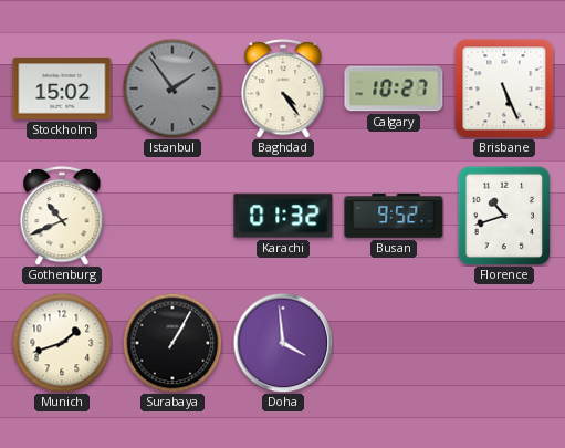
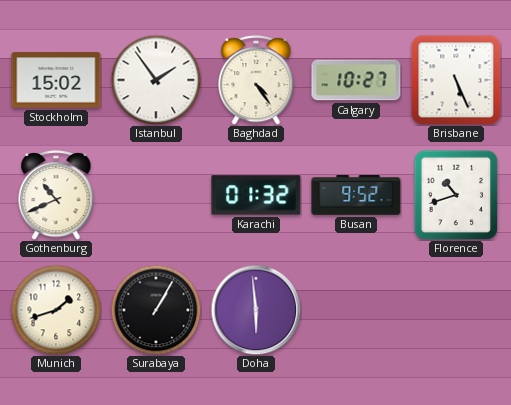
Istanbul dial: grey -> white (156, 80)
Doha: 3:59 -> 5:59 (256, 310)
